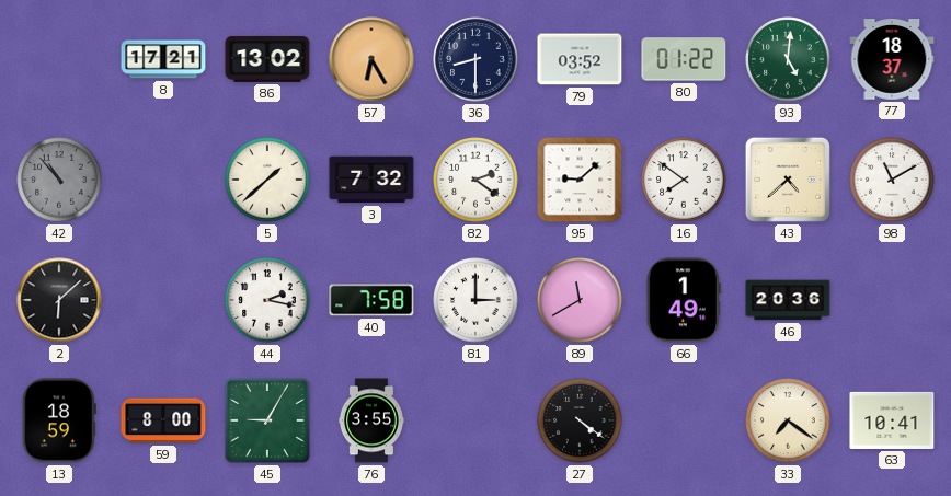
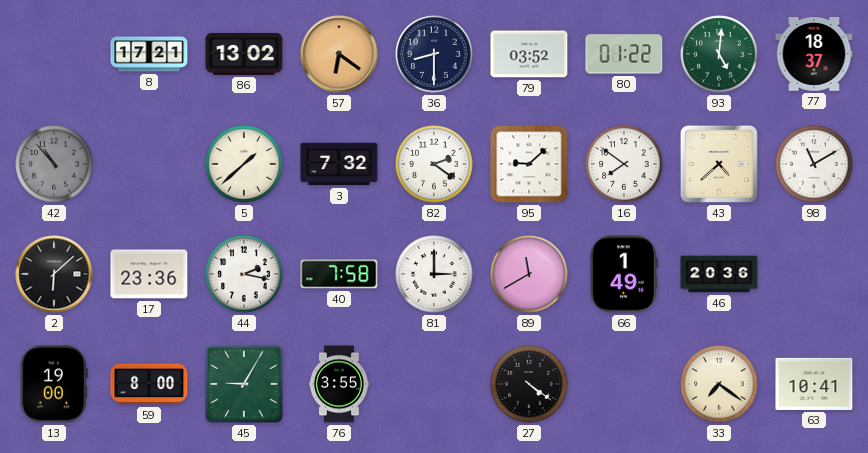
57: 6:25 -> 6:21 (339, 54)
17: none -> 23:36 (149, 274)
13: 18:59 -> 19:00 (54, 384)
